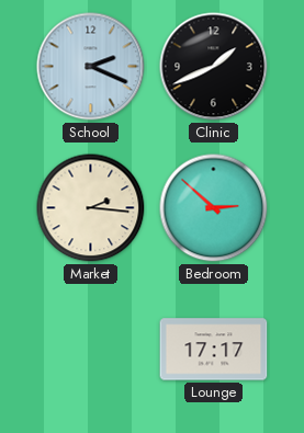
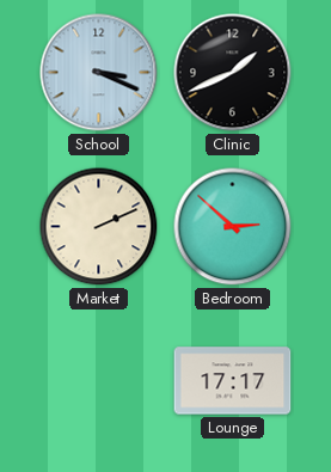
School: 2:19 -> 3:19 (99, 73)
Market: 2:16 -> 2:11 (99, 227)
